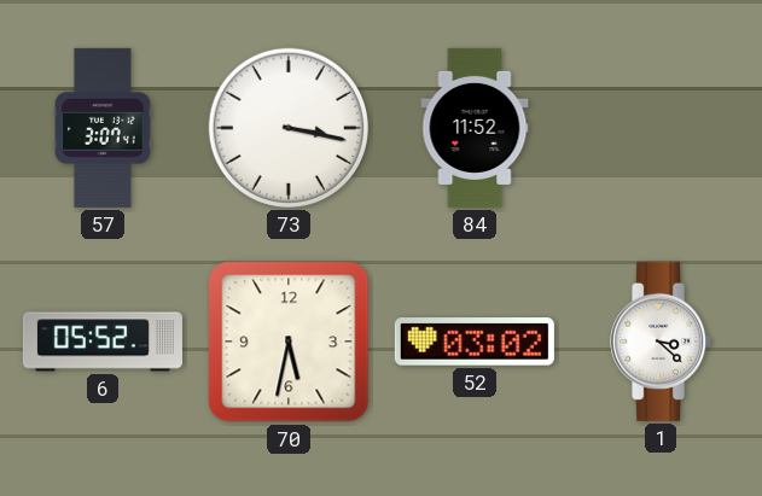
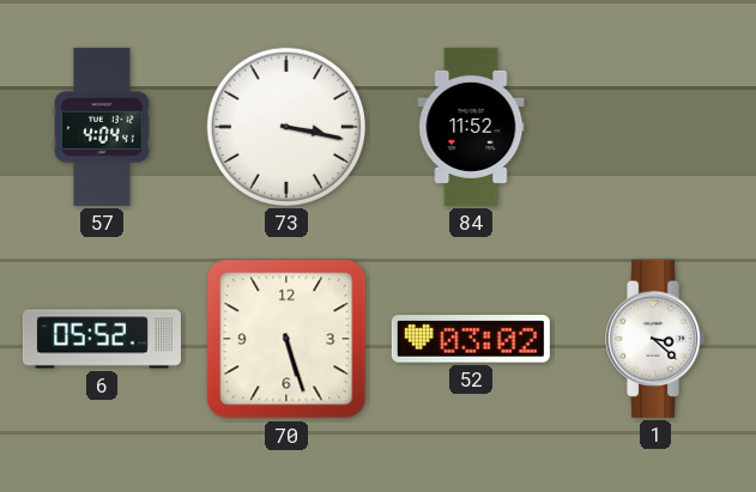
57: 3:07 -> 4:04 (102, 127)
70: 5:32 -> 5:27 (286, 339)
